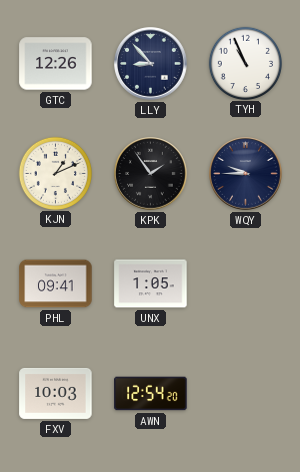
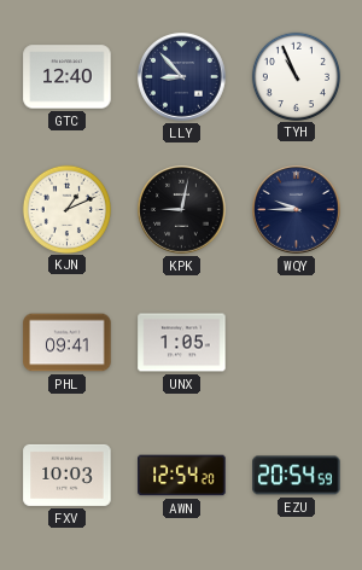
GTC: 12:26 -> 12:40 (68, 77)
KPK: 1:54 -> 9:02 (182, 210)
EZU: none -> 20:54 (297, 476)
